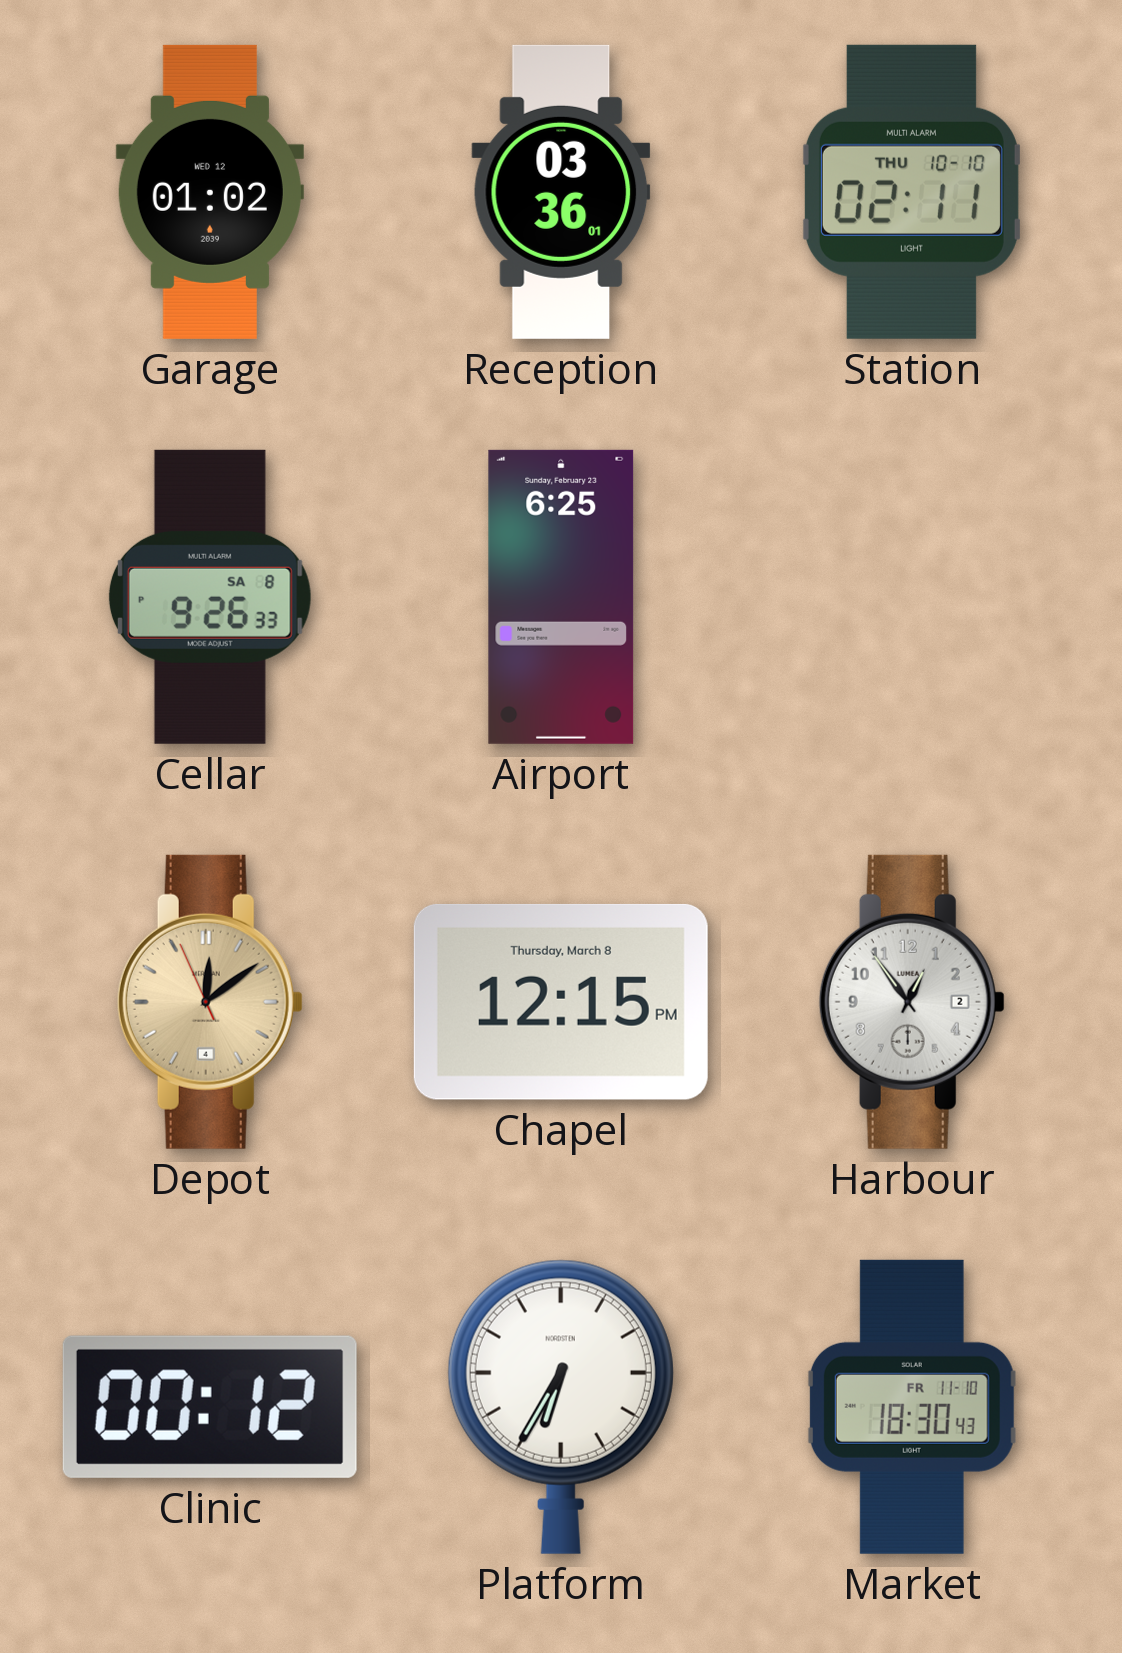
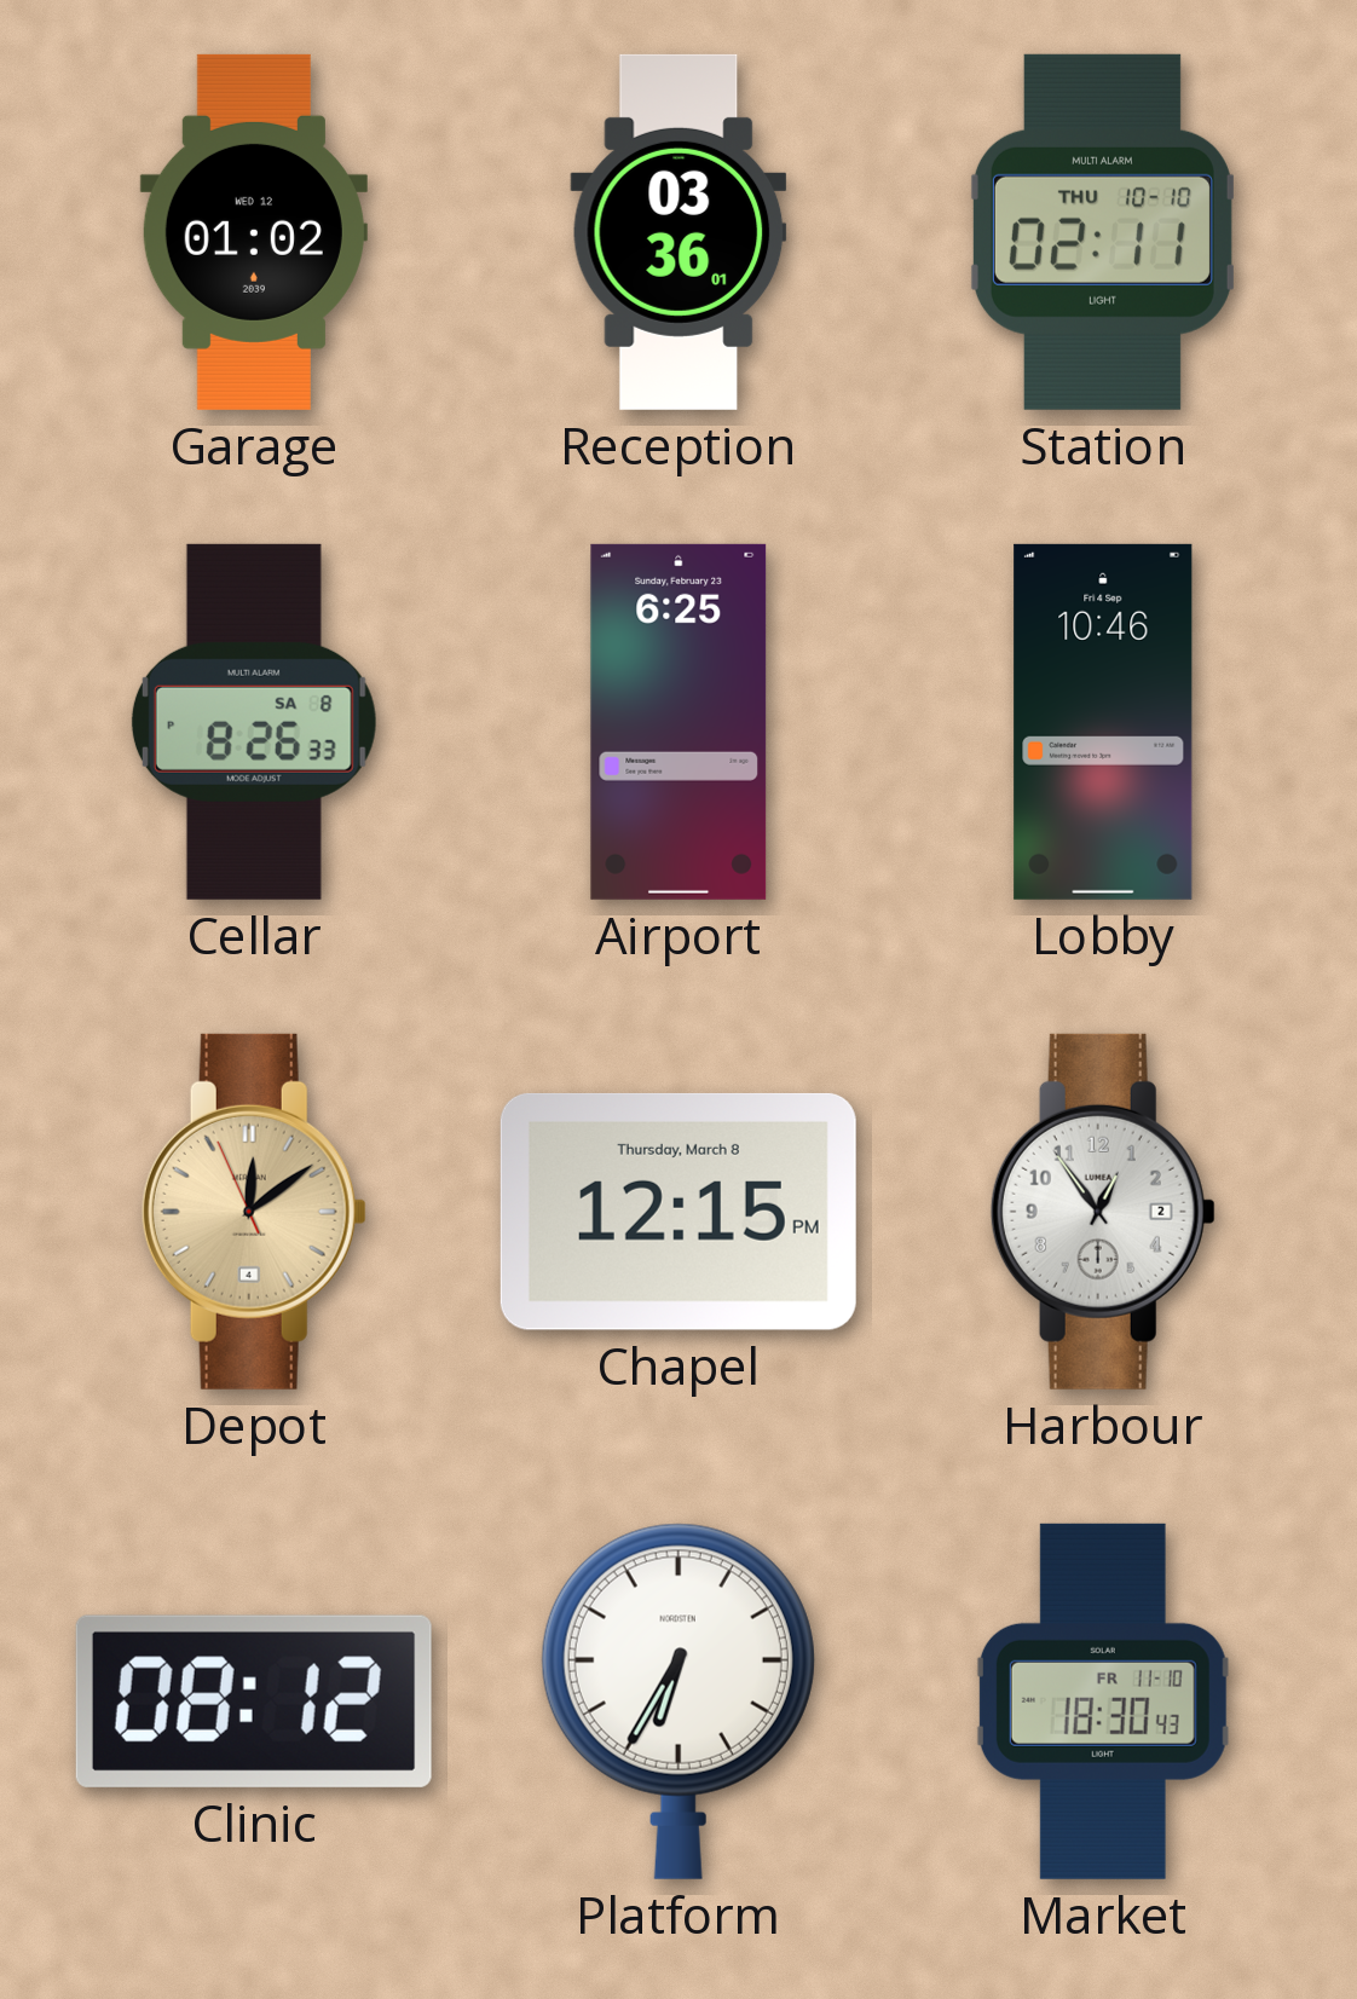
Cellar: 9:26 -> 8:26 (254, 722)
Lobby: none -> 10:46 (1103, 722)
Clinic: 00:12 -> 08:12 (254, 1702)
